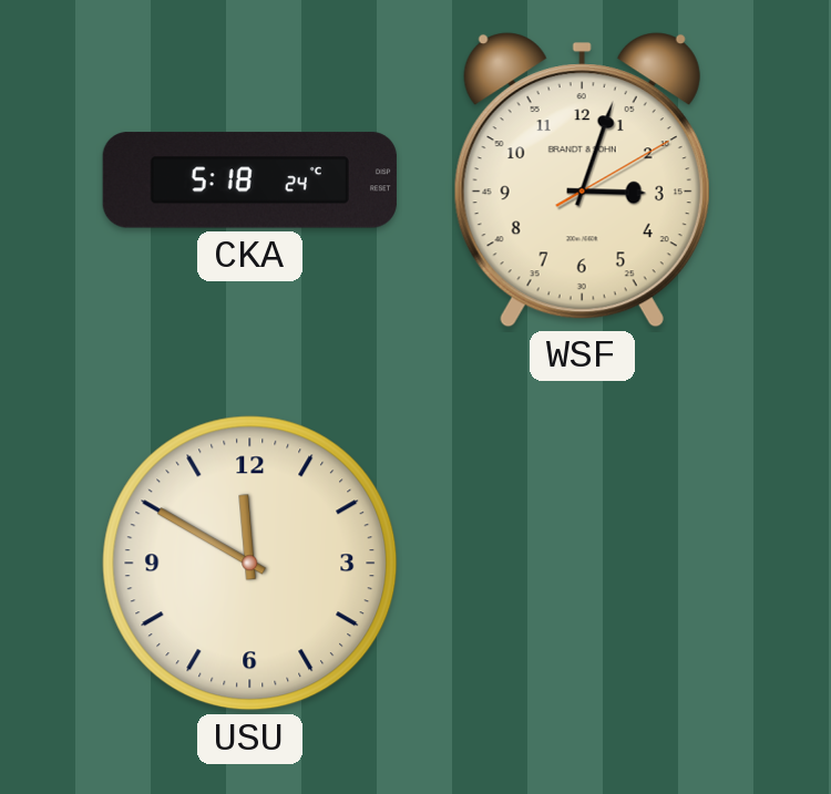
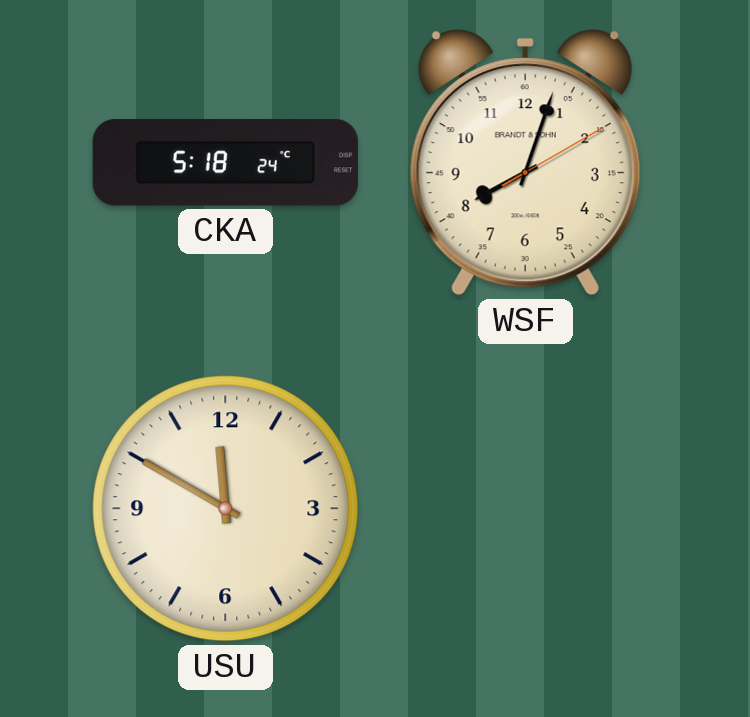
WSF: 3:03 -> 8:03 (525, 163)
